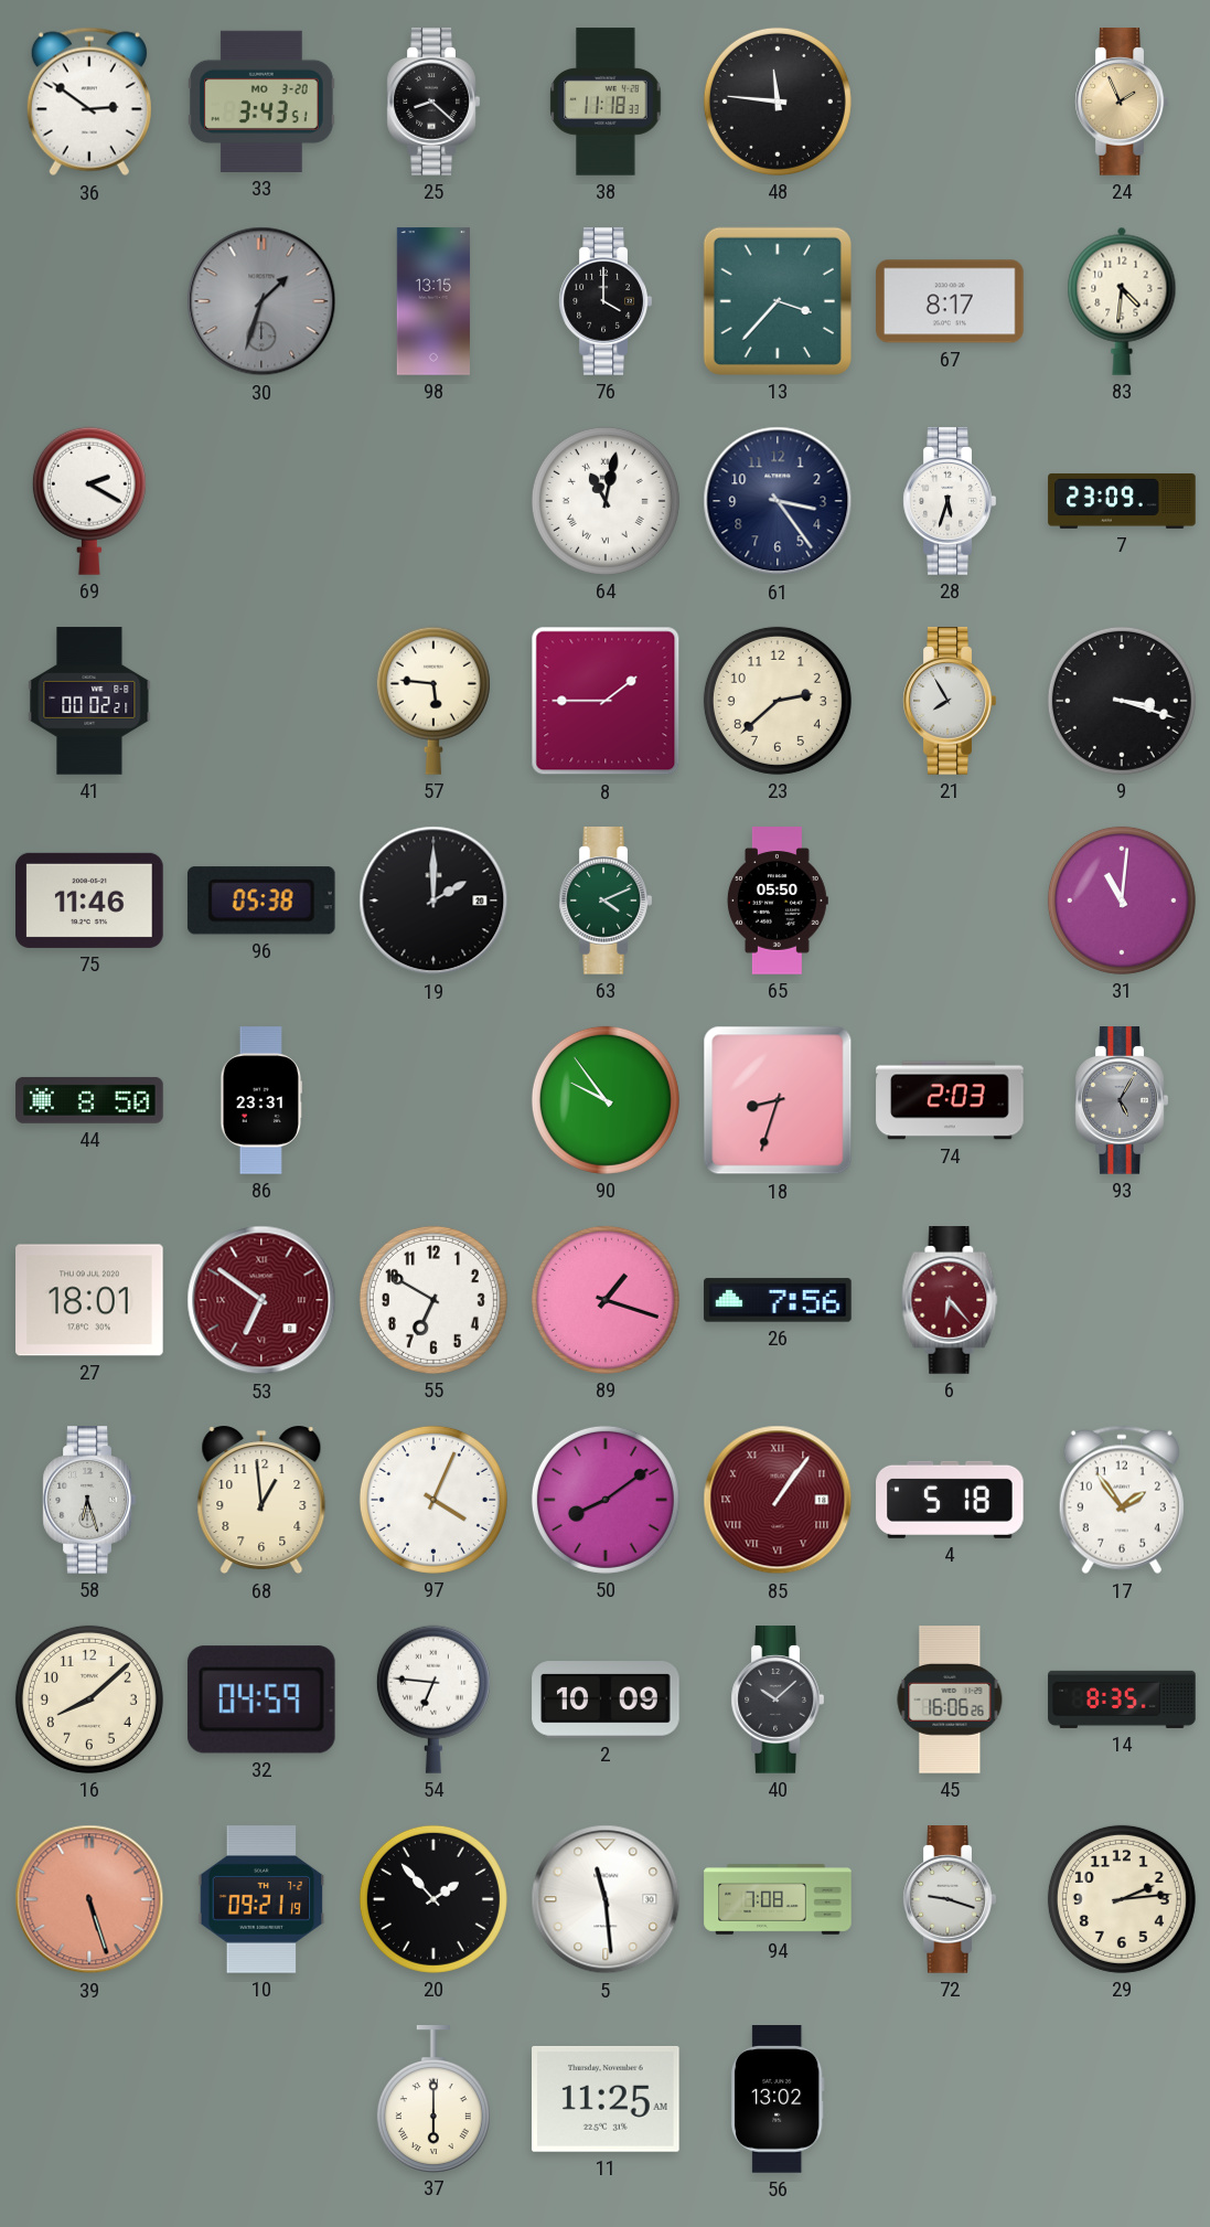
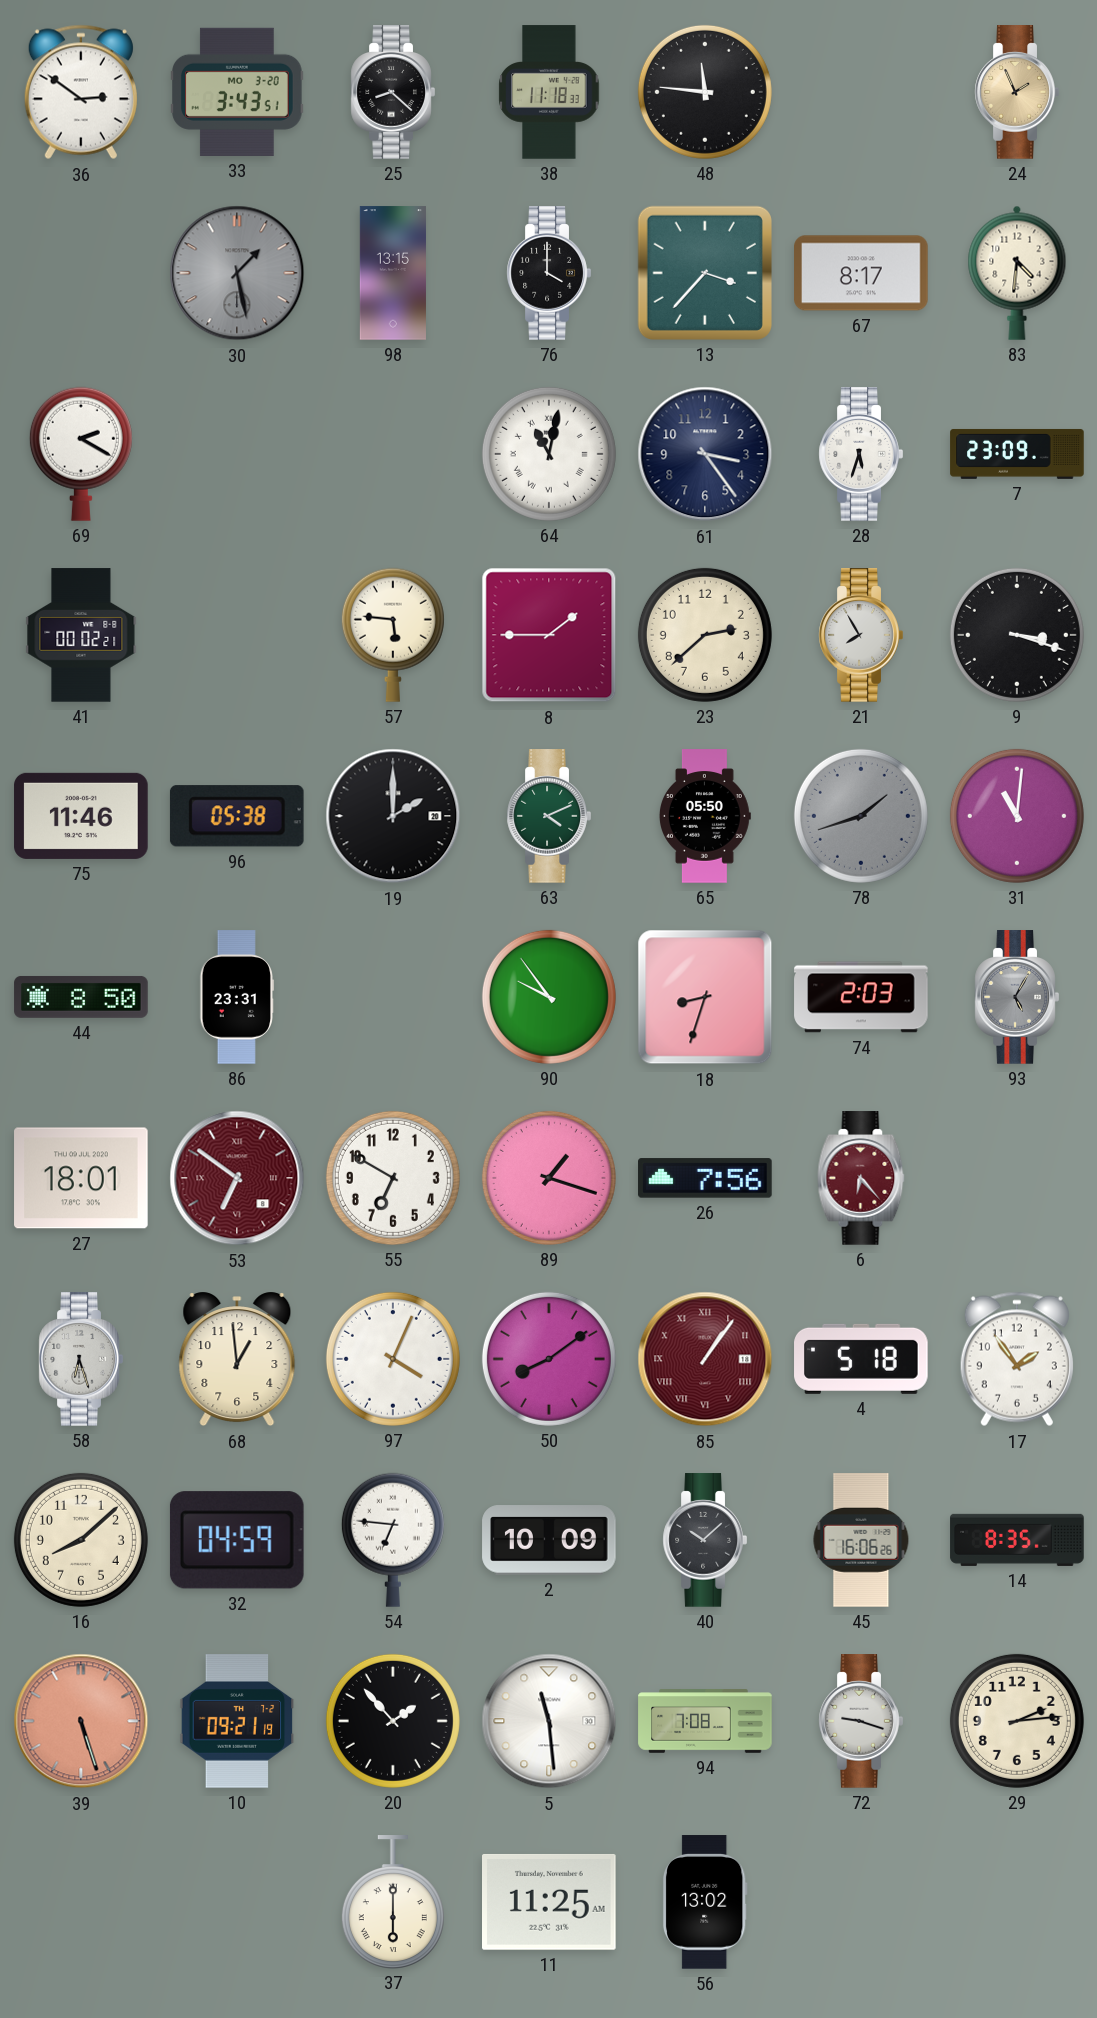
30: 1:33 -> 1:28 (237, 273)
78: none -> 1:42 (861, 816)
